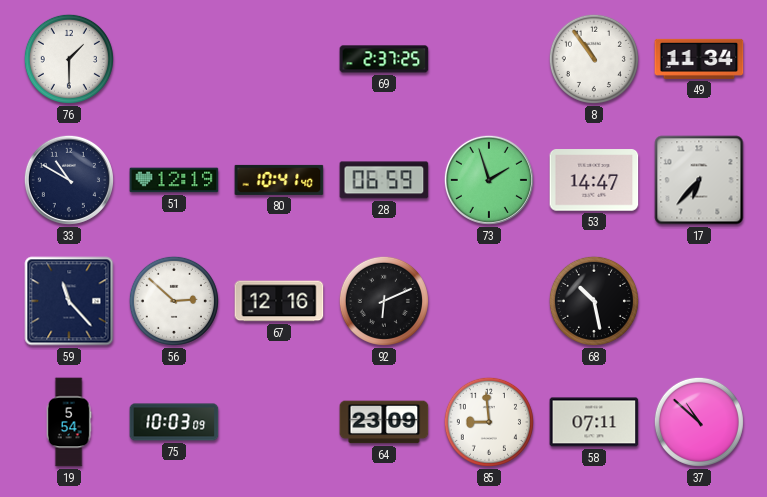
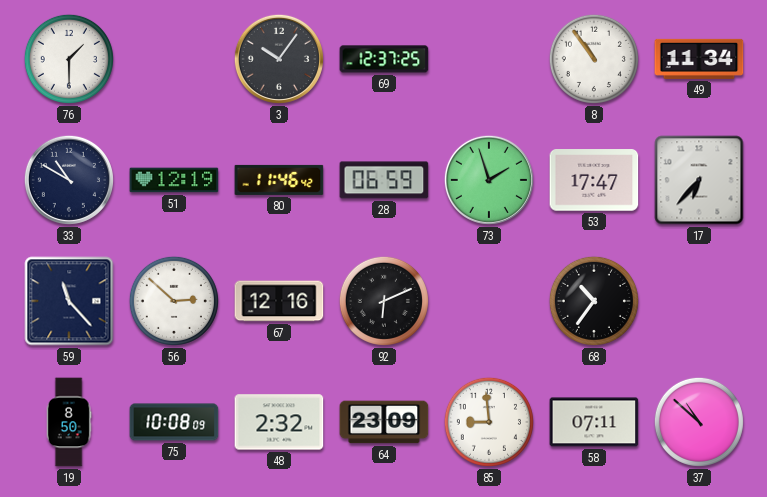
3: none -> 10:06 (279, 59)
69: 2:37 -> 12:37 (384, 59)
80: 10:41 -> 11:46 (279, 180)
53: 14:47 -> 17:47 (594, 180)
68: 10:28 -> 10:36 (594, 301)
19: 5:54 -> 8:50 (69, 422)
75: 10:03 -> 10:08 (174, 422)
48: none -> 2:32 (279, 422)
